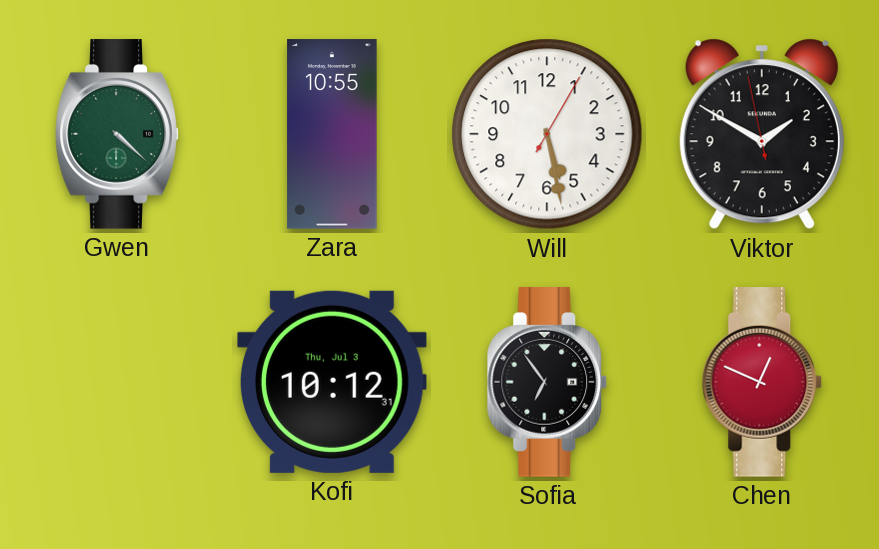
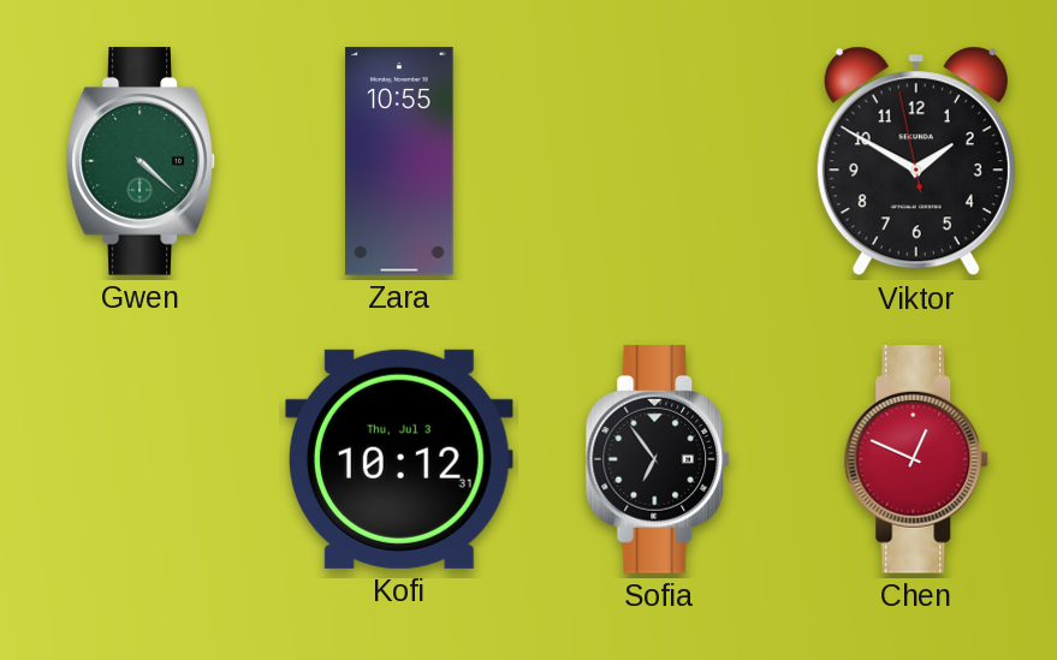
Will: 5:28 -> none (547, 134)
